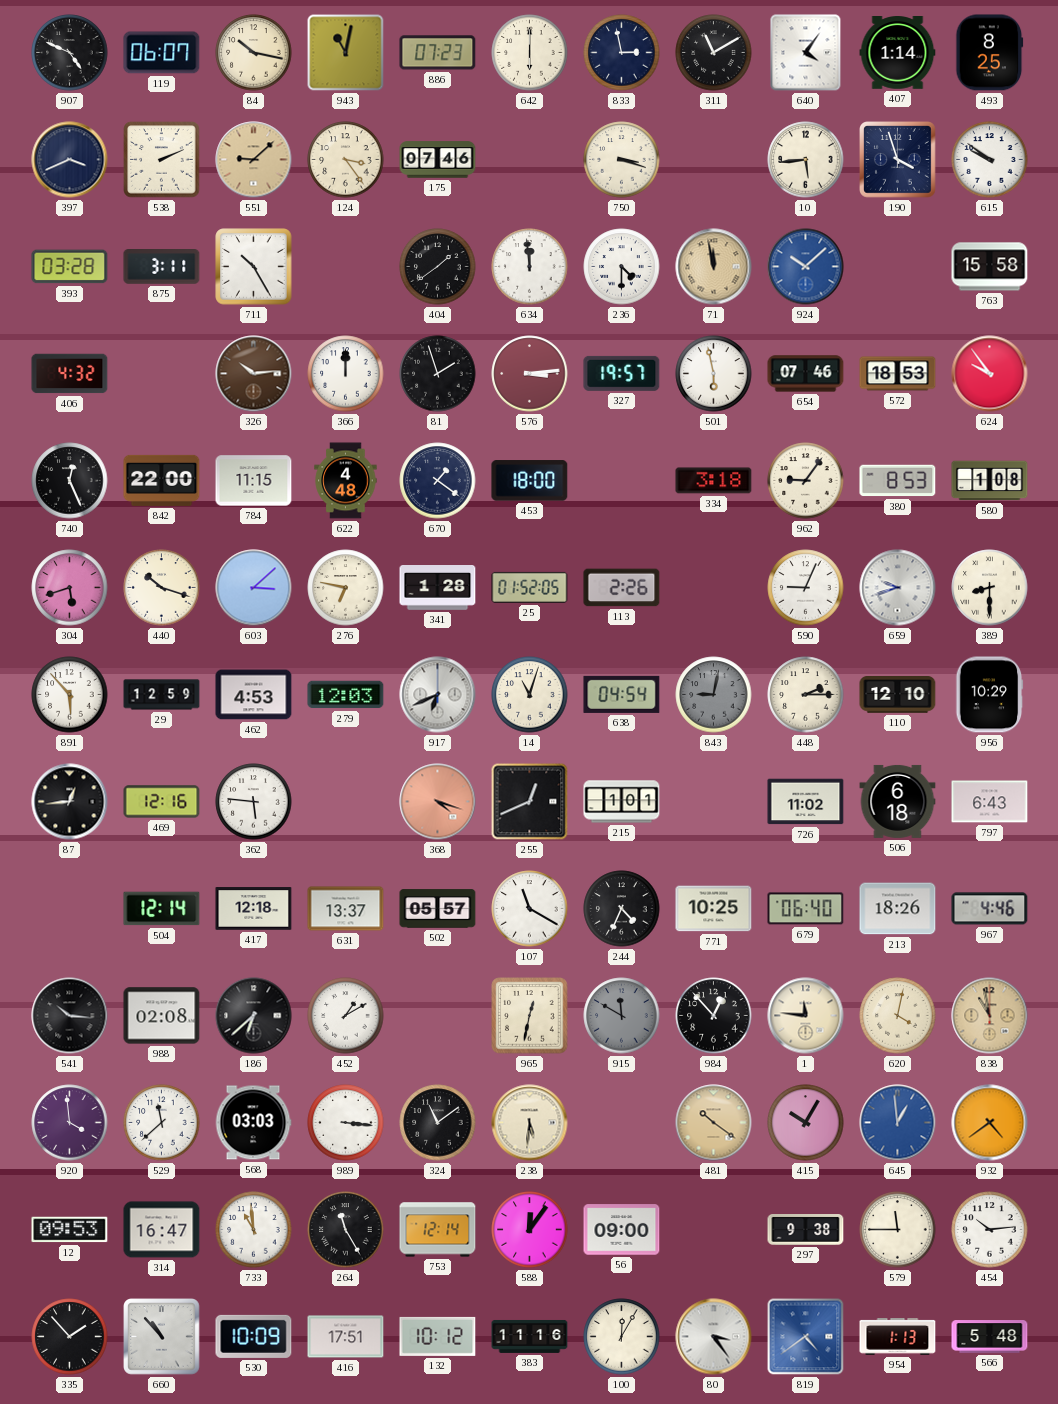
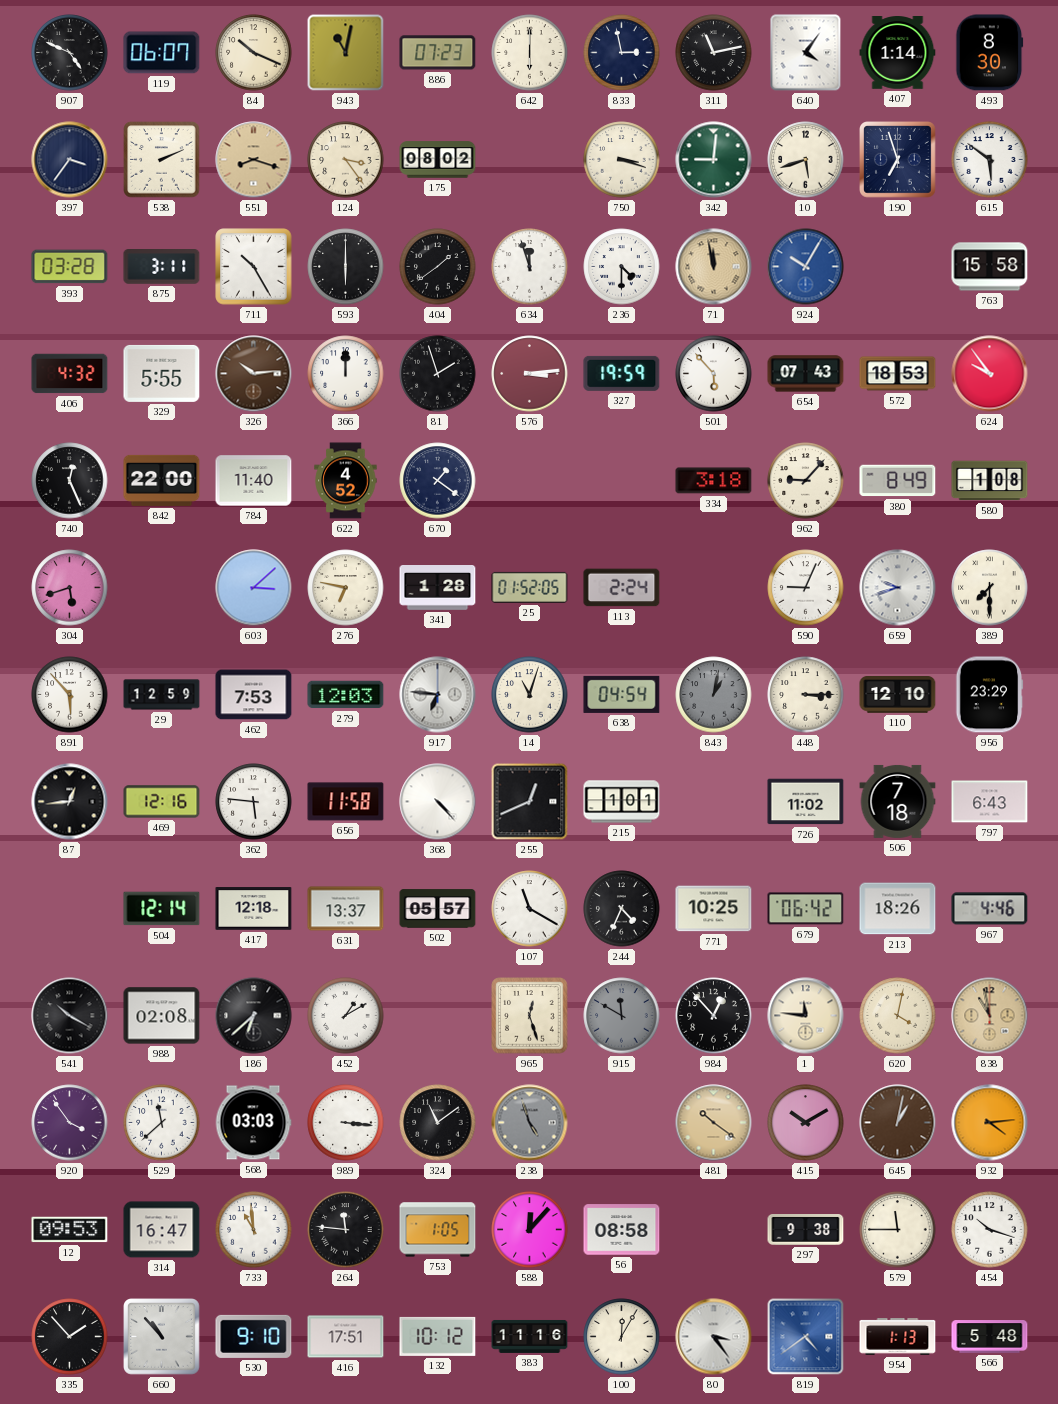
84: 10:17 -> 10:19 (254, 53)
311: 11:10 -> 11:13 (714, 53)
493: 8:25 -> 8:30 (990, 53)
397: 3:41 -> 3:36 (70, 160)
551: 9:08 -> 8:18 (254, 160)
175: 07:46 -> 08:02 (438, 160)
342: none -> 9:01 (714, 160)
10: 5:44 -> 5:42 (806, 160)
190: 3:57 -> 6:57 (898, 160)
615: 9:51 -> 5:51 (990, 160)
593: none -> 6:00 (346, 267)
634: 11:59 -> 11:57 (530, 267)
924: 10:08 -> 10:05 (806, 267)
329: none -> 5:55 (162, 373)
327: 19:57 -> 19:59 (622, 373)
501: 5:58 -> 5:53 (714, 374)
654: 07:46 -> 07:43 (806, 374)
784: 11:15 -> 11:40 (254, 481)
622: 4:48 -> 4:52 (346, 481)
453: 18:00 -> none (530, 481)
962: 9:06 -> 9:07 (806, 481)
380: 8:53 -> 8:49 (898, 481)
440: 10:18 -> none (162, 588)
113: 2:26 -> 2:24 (622, 588)
389: 8:30 -> 7:30 (990, 588)
462: 4:53 -> 7:53 (254, 695)
917: 6:41 -> 6:46 (438, 695)
843: 9:02 -> 1:02 (714, 695)
448: 2:15 -> 3:15 (806, 695)
956: 10:29 -> 23:29 (990, 695)
656: none -> 11:58 (346, 802)
368: 4:18 -> 4:23 (438, 802)
368 dial: salmon -> white (438, 802)
506: 6:18 -> 7:18 (898, 801)
679: 06:40 -> 06:42 (806, 909)
541: 10:16 -> 10:20 (70, 1016)
965: 12:32 -> 12:27 (530, 1016)
920: 3:59 -> 3:54 (70, 1123)
238: 5:31 -> 4:57 (530, 1123)
238 dial: cream -> grey (530, 1123)
415: 10:05 -> 10:10 (806, 1123)
645: 12:59 -> 1:02 (898, 1123)
645 dial: blue -> brown (898, 1123)
932: 4:39 -> 4:14 (990, 1123)
264: 11:25 -> 11:46 (346, 1230)
753: 12:14 -> 1:05 (438, 1230)
588: 12:06 -> 12:07 (530, 1230)
56: 09:00 -> 08:58 (622, 1230)
454: 10:14 -> 10:18 (990, 1230)
530: 10:09 -> 9:10 (254, 1336)
